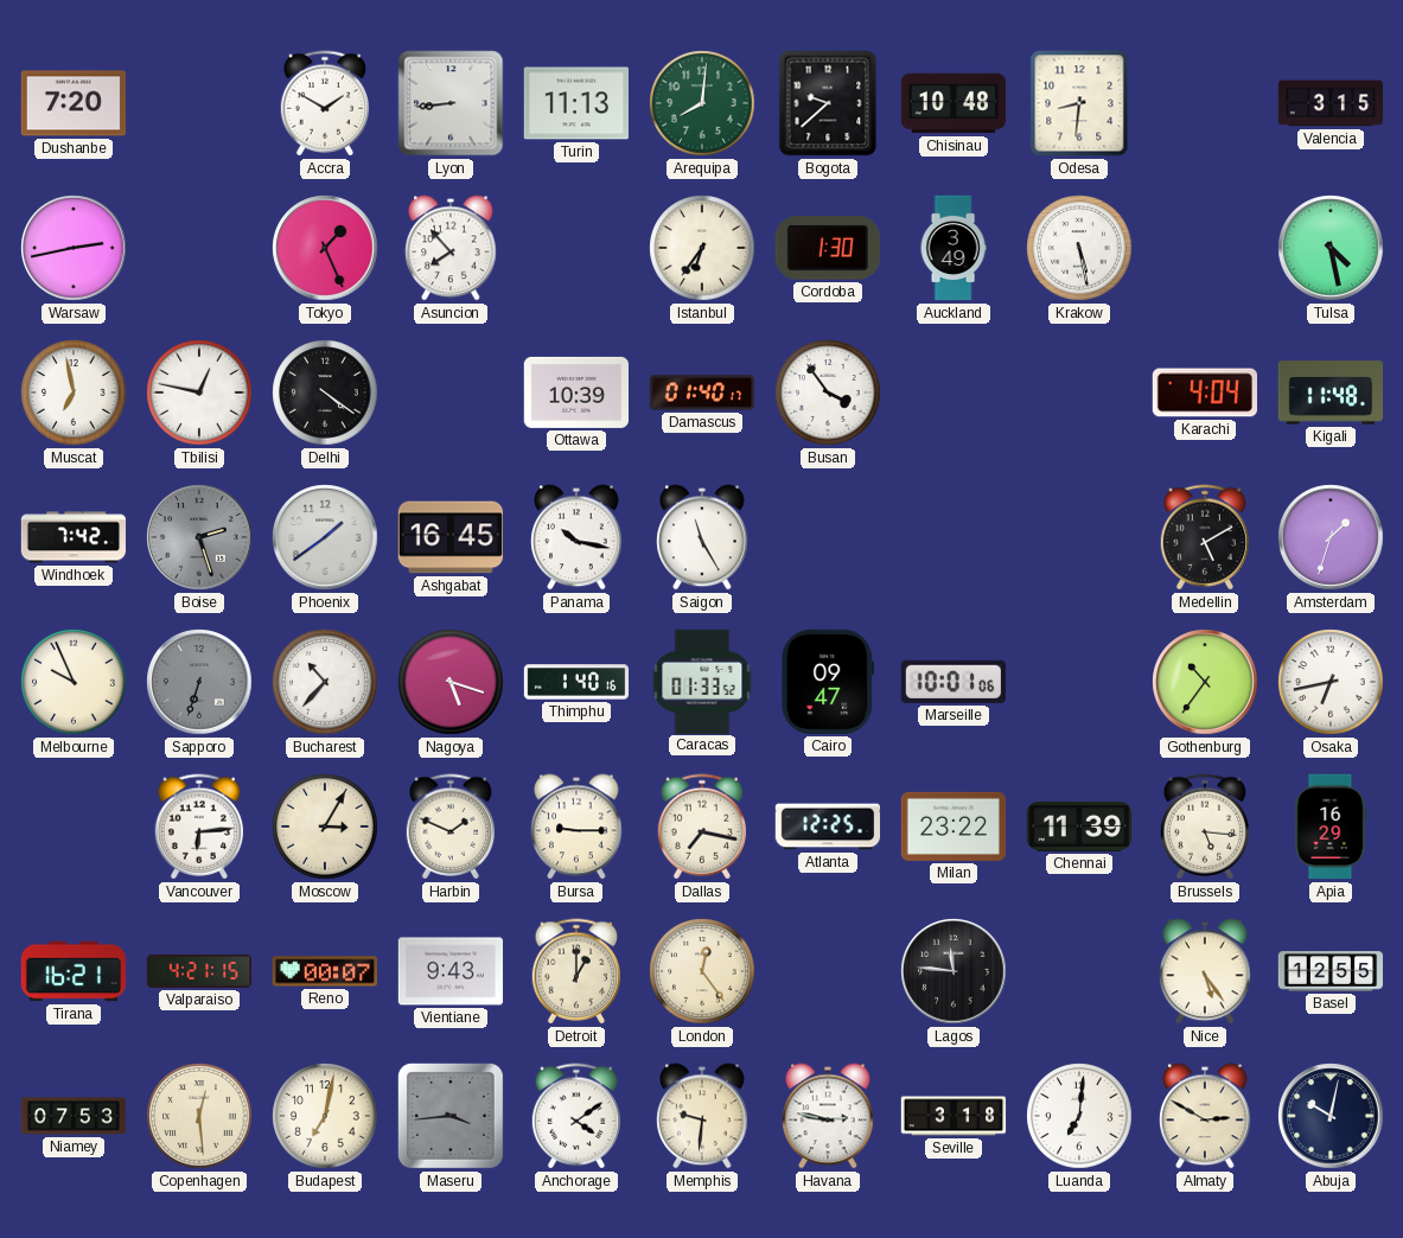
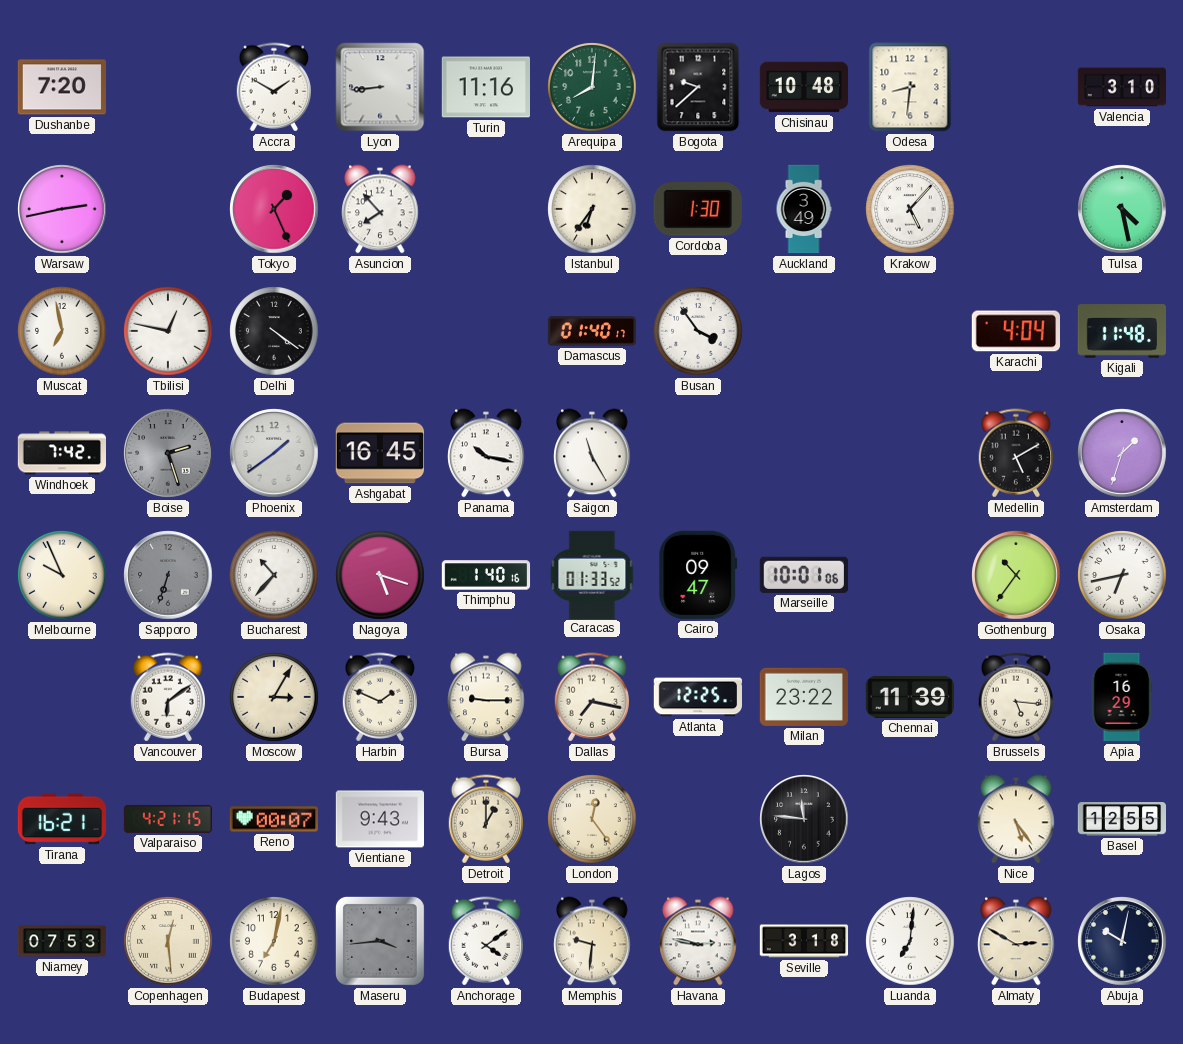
Turin: 11:13 -> 11:16 (485, 87)
Valencia: 3:15 -> 3:10 (1122, 87)
Krakow: 5:28 -> 5:07 (910, 209)
Ottawa: 10:39 -> none (575, 393)
Vancouver: 6:14 -> 6:09 (167, 697)
